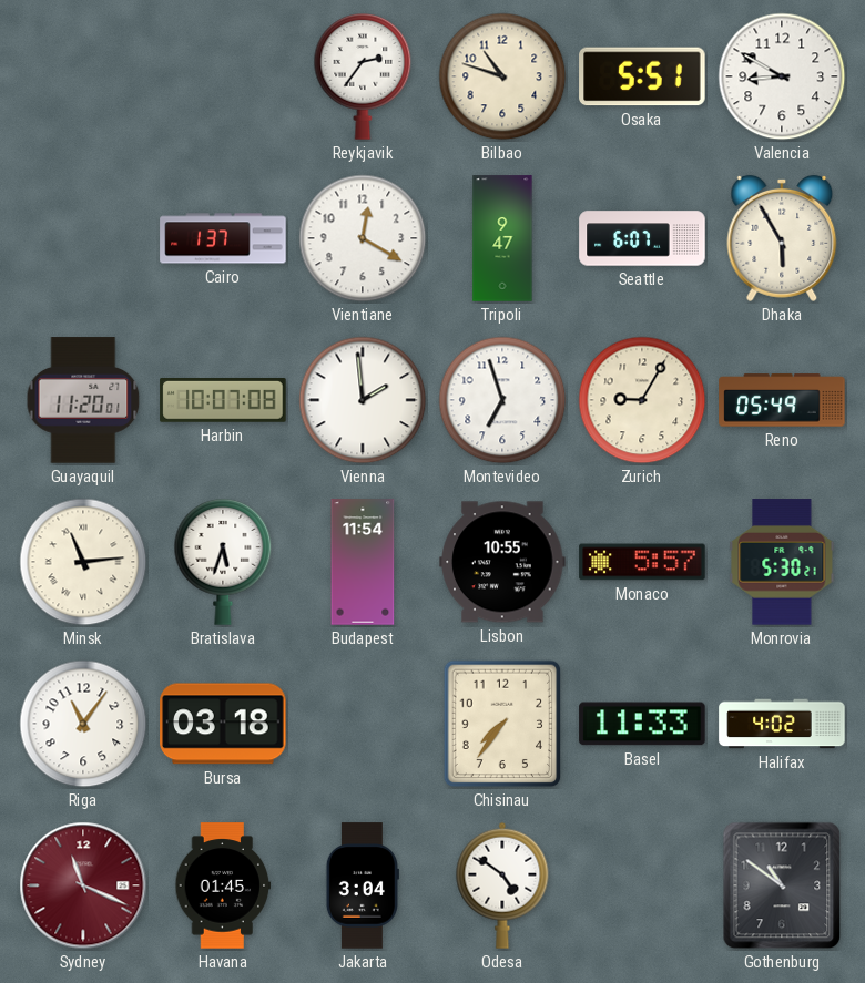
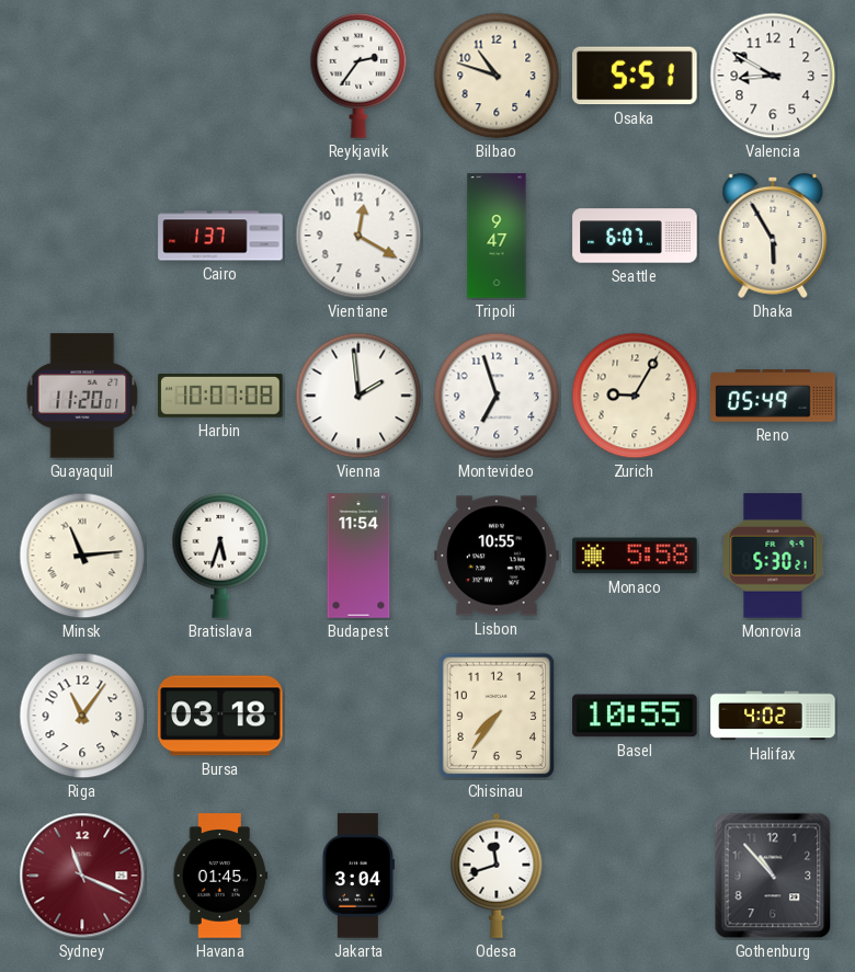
Monaco: 5:57 -> 5:58 (635, 556)
Basel: 11:33 -> 10:55 (635, 716)
Odesa: 4:51 -> 11:42 (497, 876)
Gothenburg: 10:51 -> 10:53 (773, 876)
